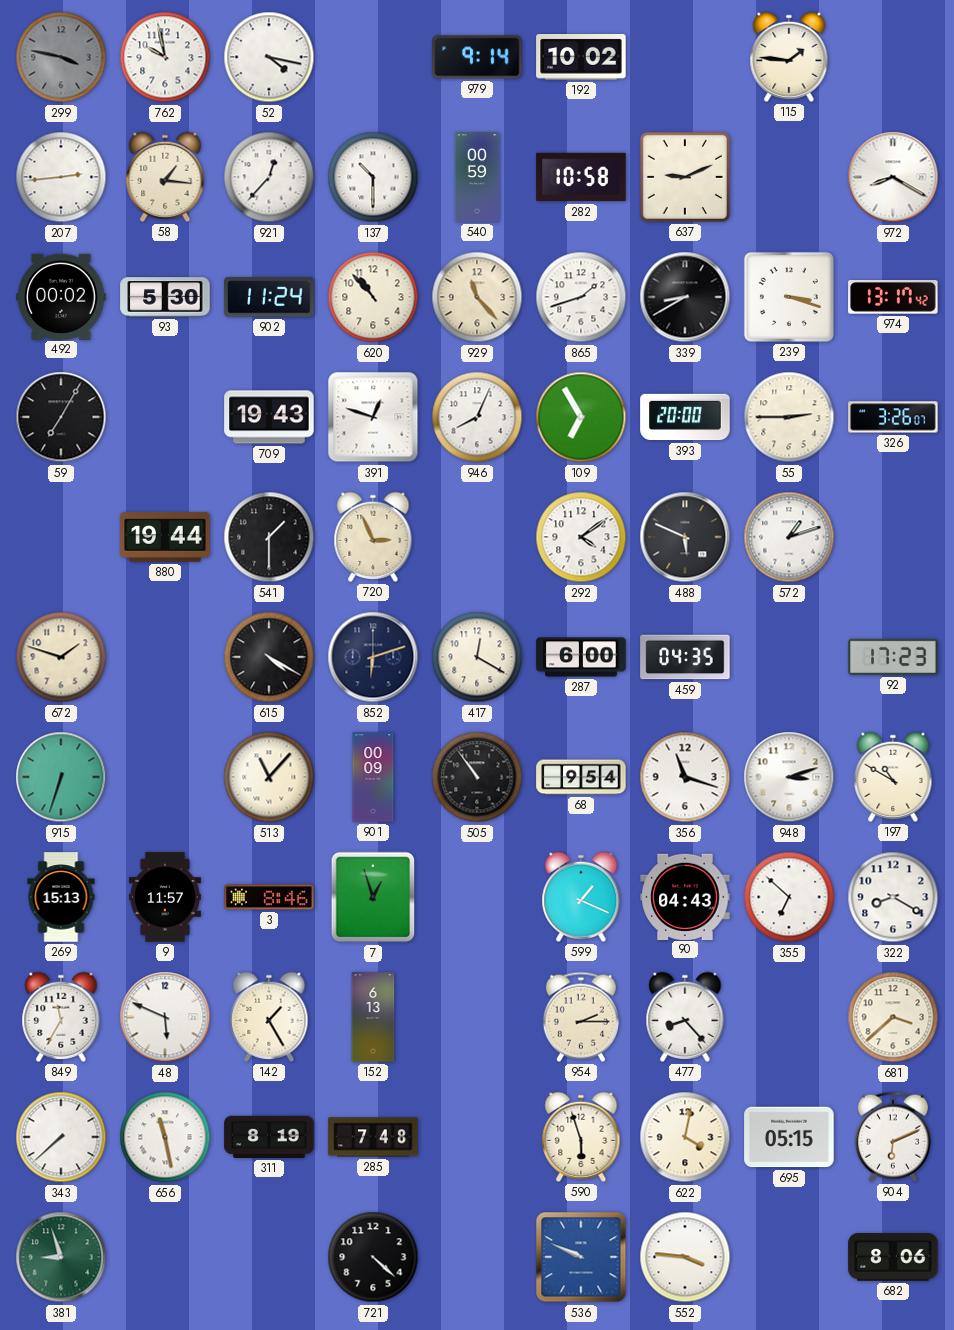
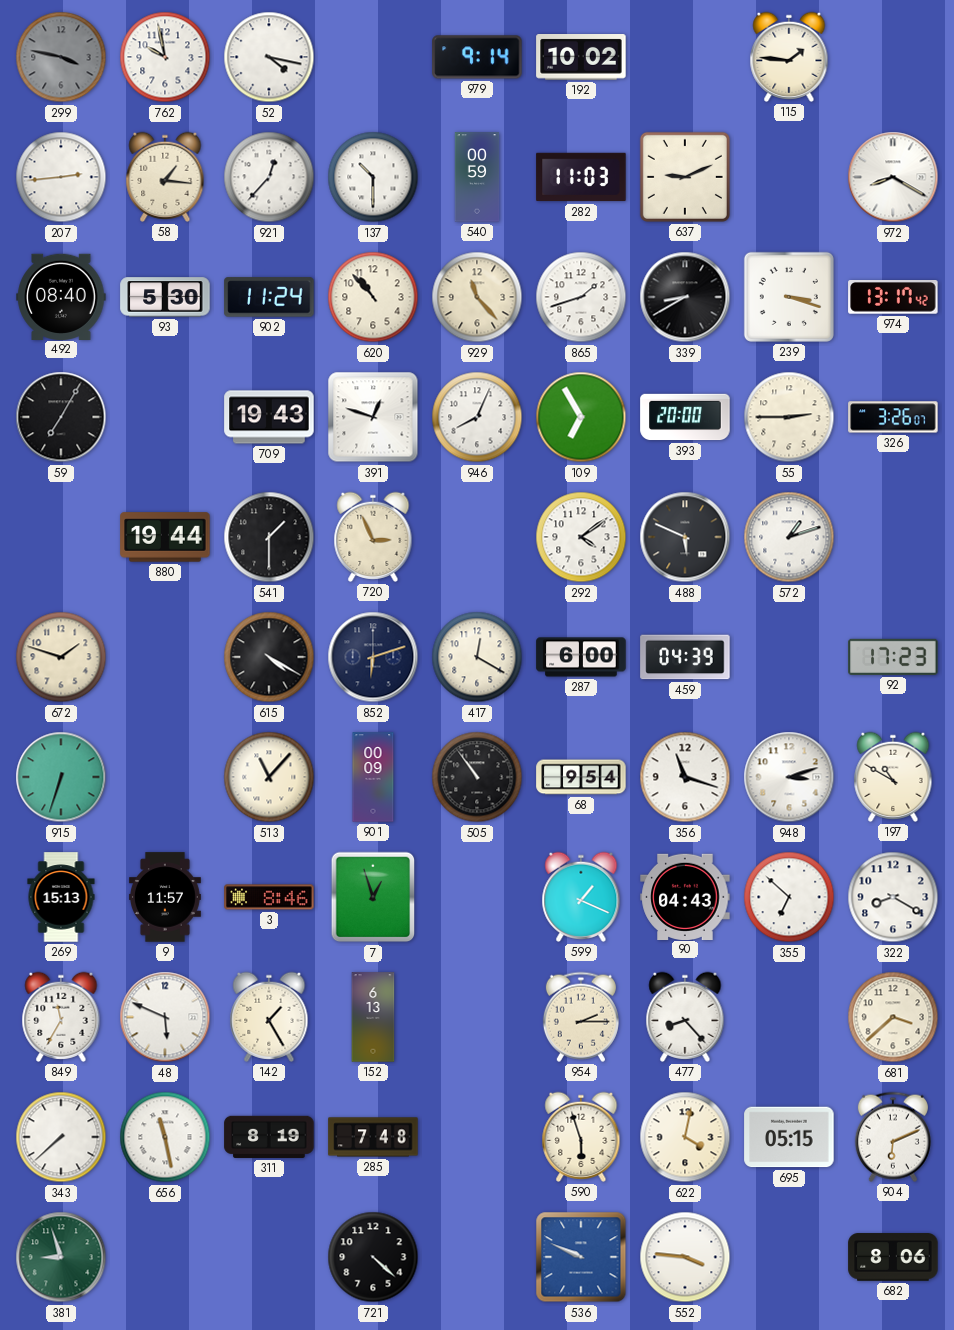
282: 10:58 -> 11:03 (581, 177)
492: 00:02 -> 08:40 (61, 296)
459: 04:35 -> 04:39 (685, 657)
